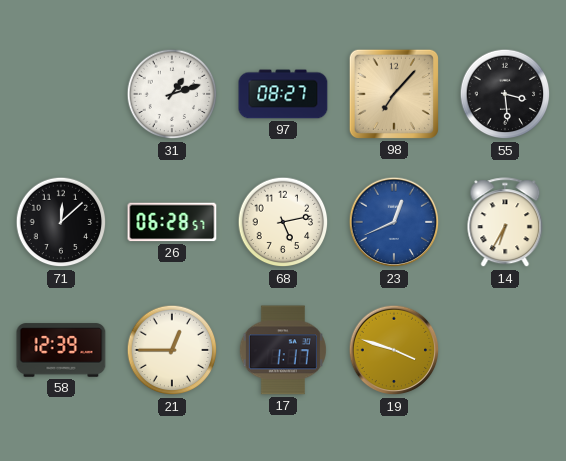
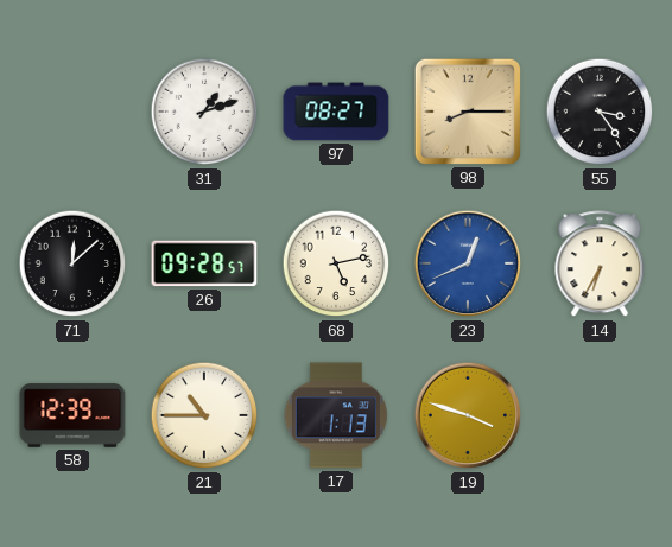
98: 7:07 -> 8:15 (468, 112)
55: 3:29 -> 3:24 (600, 112)
26: 06:28 -> 09:28 (204, 263)
21: 12:45 -> 10:45 (204, 415)
17: 1:17 -> 1:13 (336, 415)
